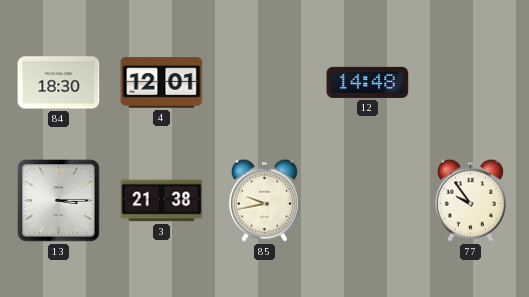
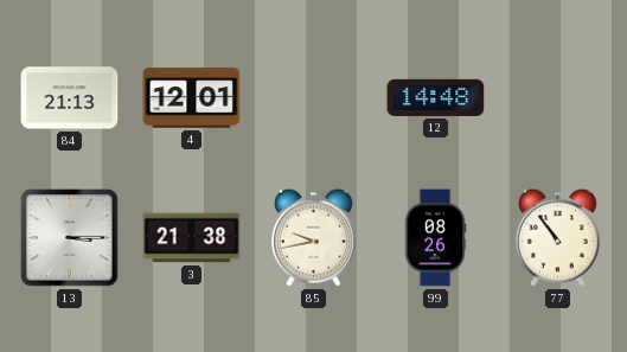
84: 18:30 -> 21:13 (70, 98)
99: none -> 08:26 (435, 238)
77: 9:54 -> 10:54 (557, 237)
